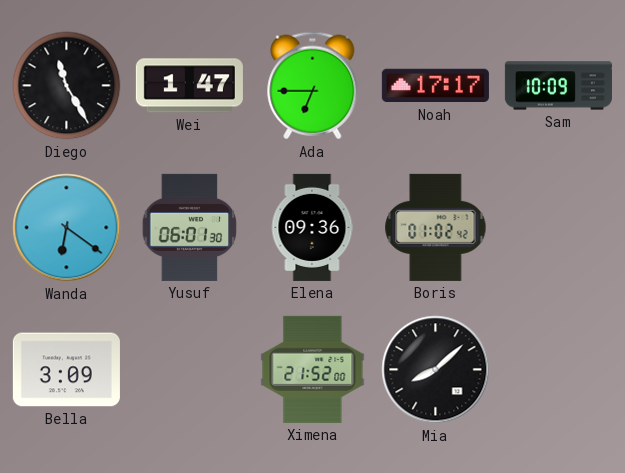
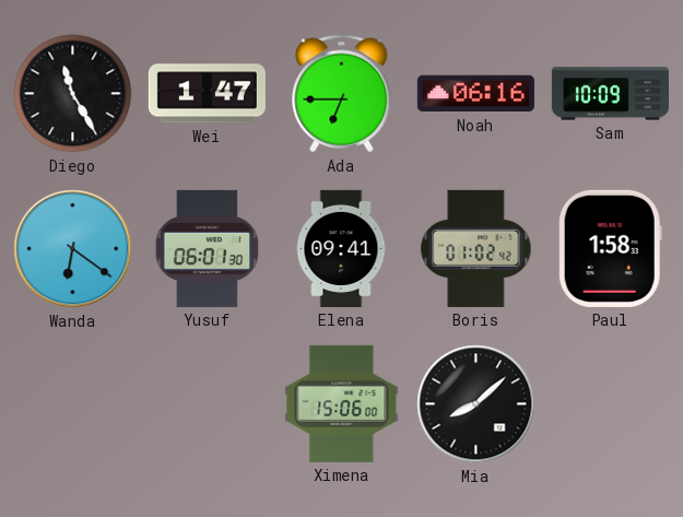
Noah: 17:17 -> 06:16 (475, 94)
Elena: 09:36 -> 09:41 (341, 248)
Paul: none -> 1:58 (610, 248)
Bella: 3:09 -> none (66, 370)
Ximena: 21:52 -> 15:06 (342, 403)
